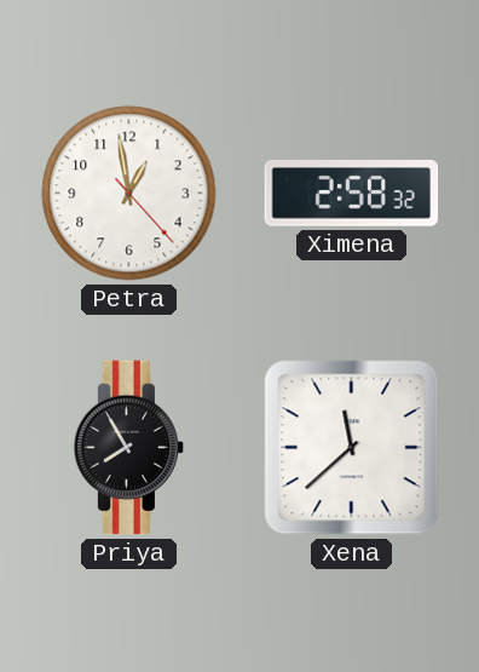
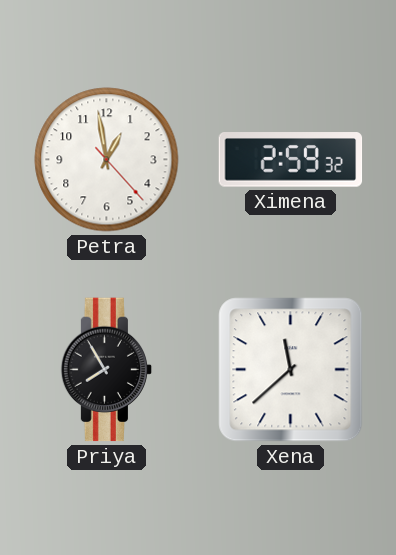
Ximena: 2:58 -> 2:59 (291, 160)
